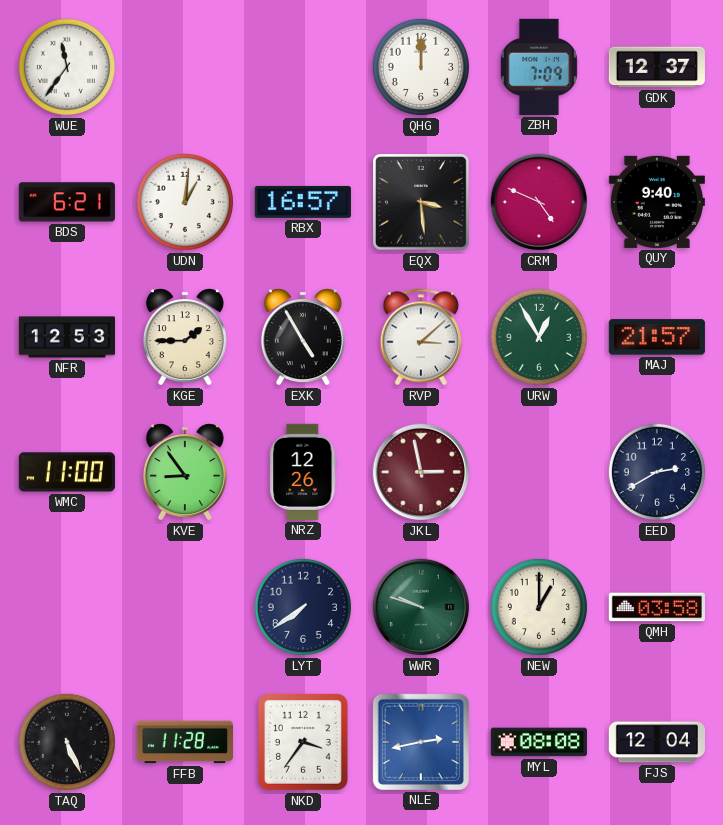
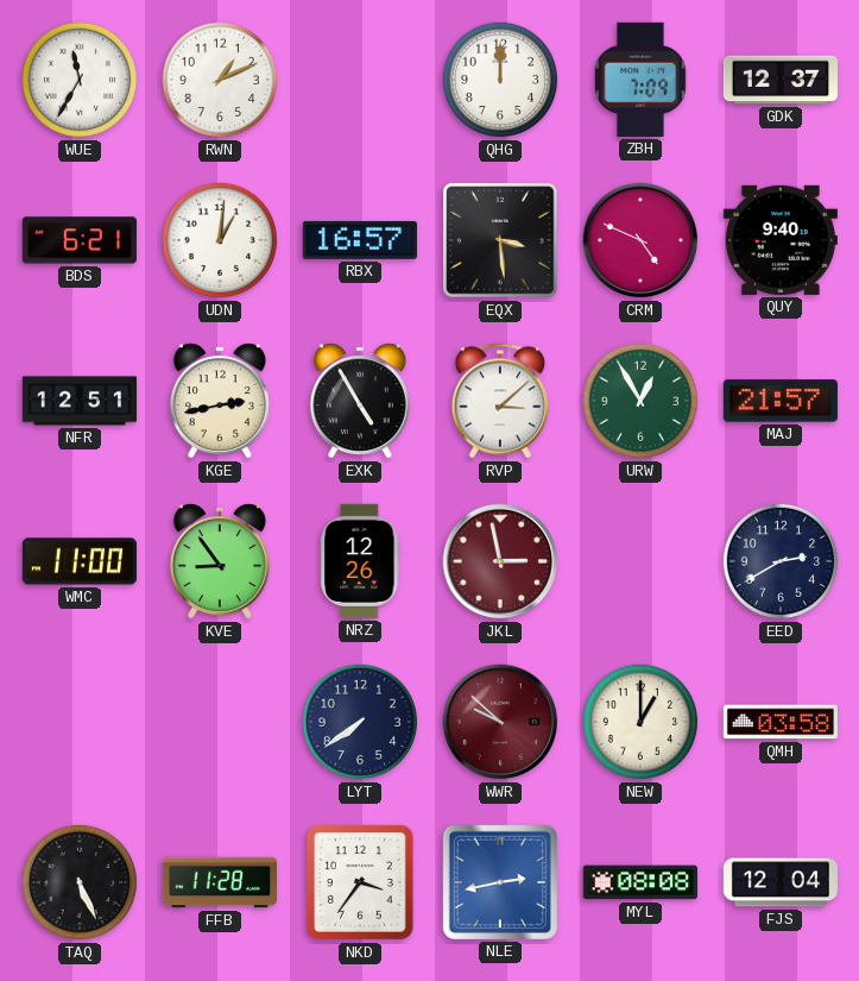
WUE: 11:36 -> 11:35 (80, 80)
RWN: none -> 1:11 (220, 80)
NFR: 12:53 -> 12:51 (78, 401)
KGE: 1:45 -> 2:43 (220, 401)
WWR: 9:48 -> 9:52 (500, 722)
WWR dial: green -> burgundy (500, 722)
